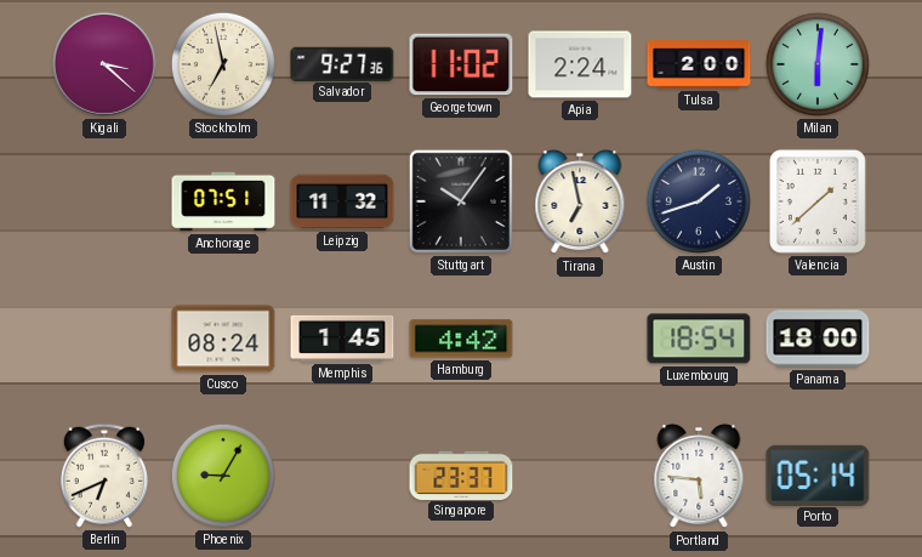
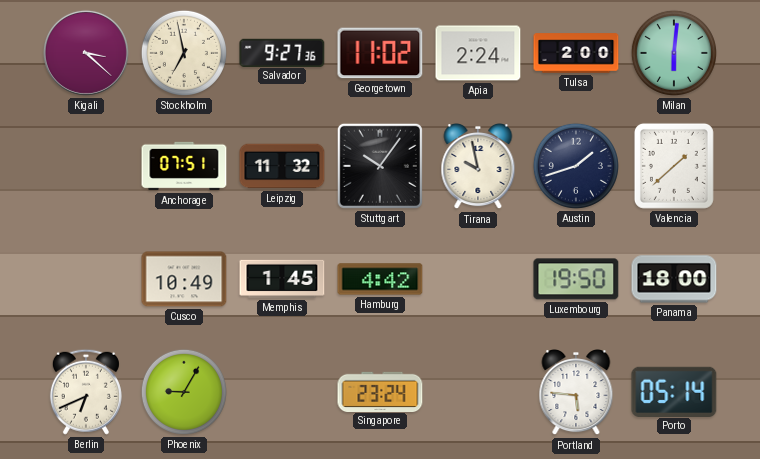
Tirana: 6:58 -> 9:58 (478, 167)
Cusco: 08:24 -> 10:49 (184, 279)
Luxembourg: 18:54 -> 19:50 (576, 279)
Singapore: 23:37 -> 23:24 (380, 391)
